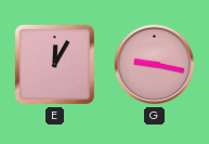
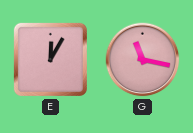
G: 9:17 -> 11:17 (143, 60)
